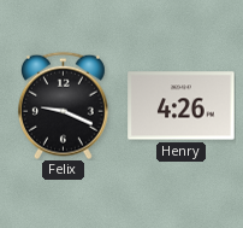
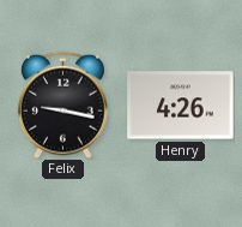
Felix: 9:19 -> 9:17 (62, 104)
